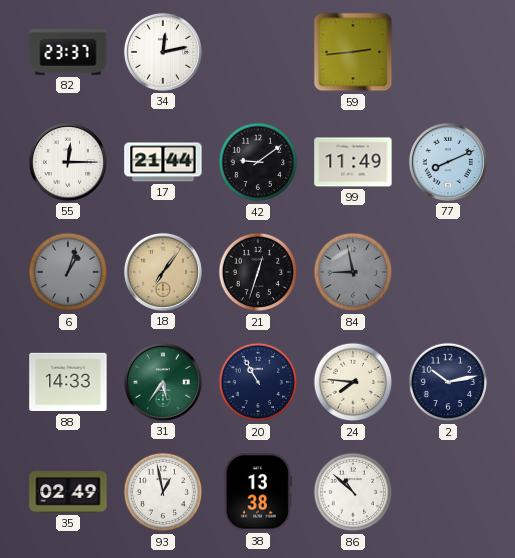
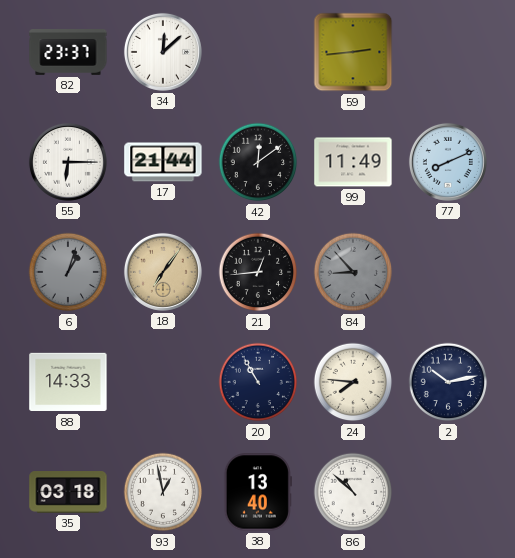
34: 12:13 -> 12:08 (163, 52)
55: 12:15 -> 6:15 (68, 162)
42: 9:09 -> 12:09 (258, 162)
21: 12:33 -> 12:44 (258, 272)
84: 8:58 -> 8:53 (353, 272)
31: 5:36 -> none (163, 382)
35: 02:49 -> 03:18 (68, 492)
38: 13:38 -> 13:40 (258, 492)
